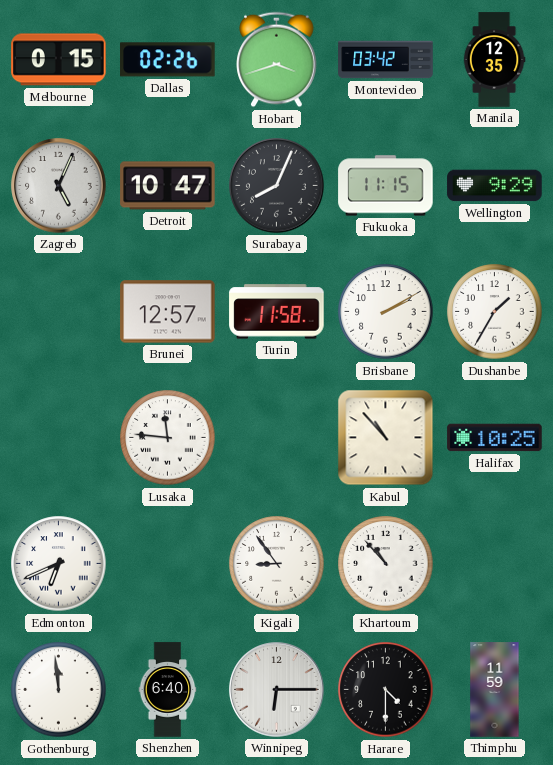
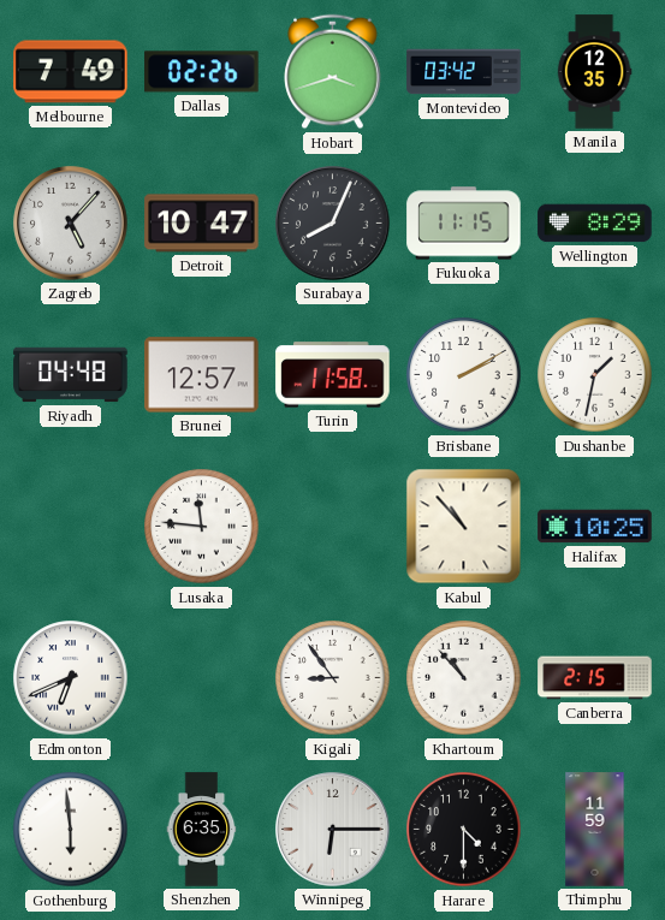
Melbourne: 0:15 -> 7:49 (71, 72)
Zagreb: 5:04 -> 5:07 (71, 224)
Wellington: 9:29 -> 8:29 (595, 224)
Riyadh: none -> 04:48 (71, 375)
Dushanbe: 1:35 -> 1:32 (595, 375)
Canberra: none -> 2:15 (595, 678)
Gothenburg: 11:59 -> 5:59 (71, 830)
Shenzhen: 6:40 -> 6:35 (202, 830)
